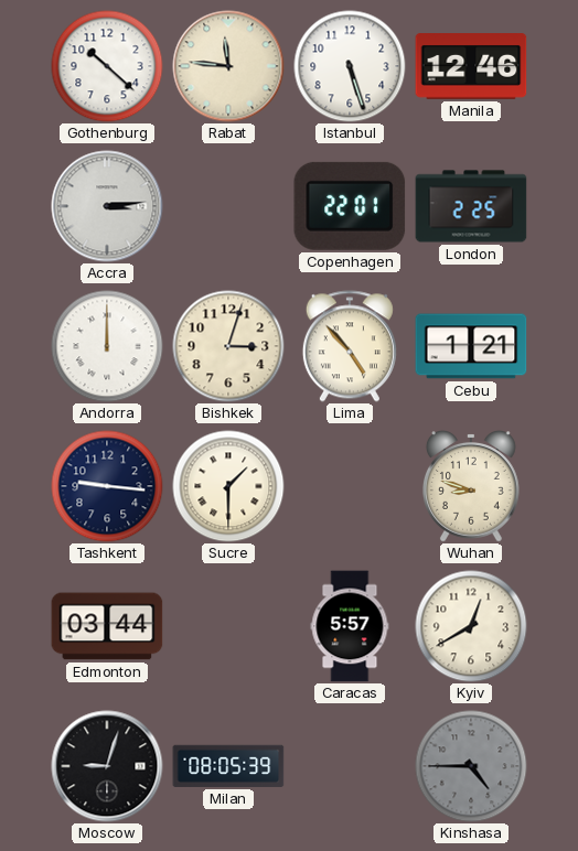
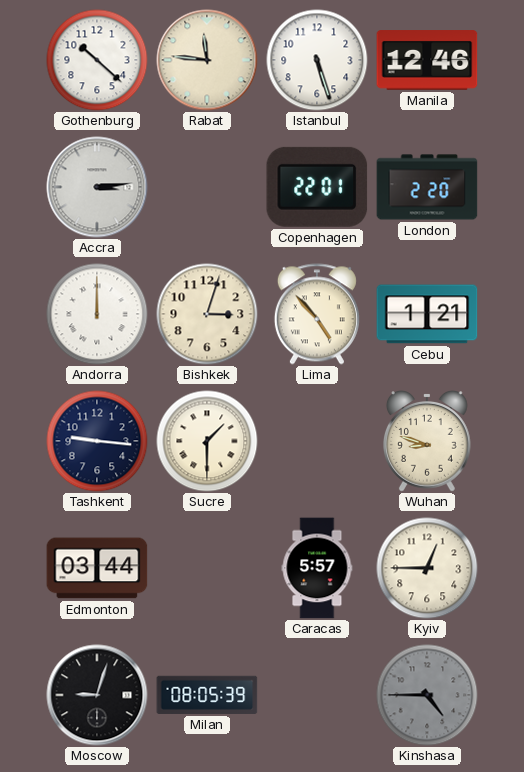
London: 2:25 -> 2:20 (427, 187)
Kyiv: 12:40 -> 12:45 (427, 568)
